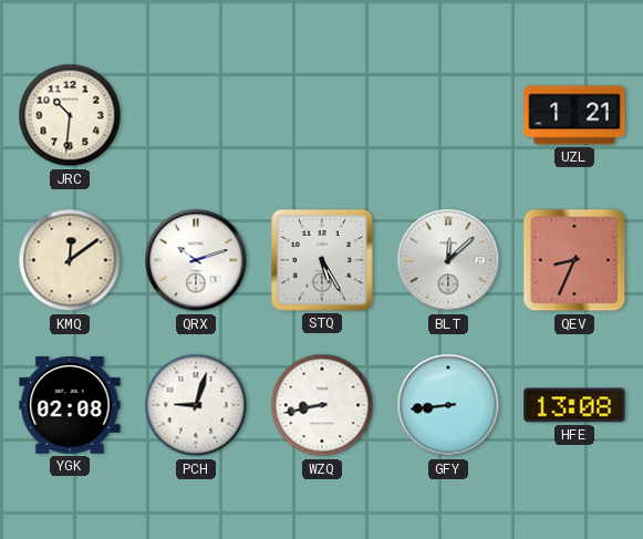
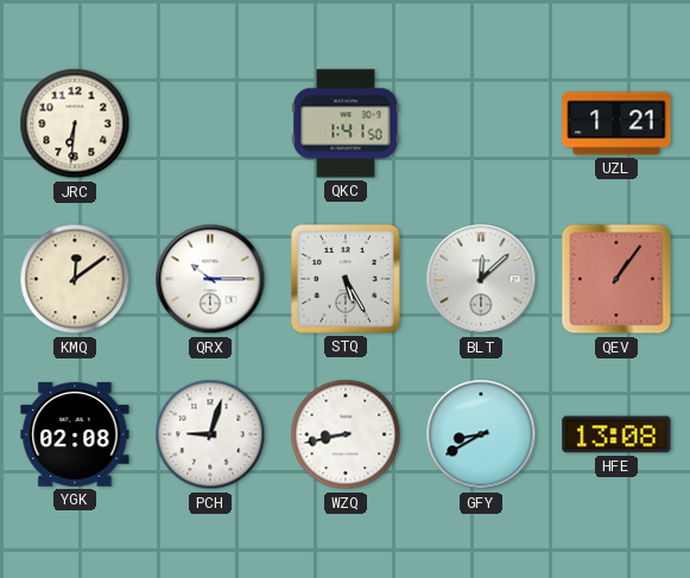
JRC: 10:31 -> 6:31 (75, 123)
QKC: none -> 1:41 (346, 123)
QRX: 10:12 -> 10:15 (210, 279)
QEV: 8:34 -> 1:06 (616, 279)
GFY: 8:44 -> 8:40 (481, 434)
